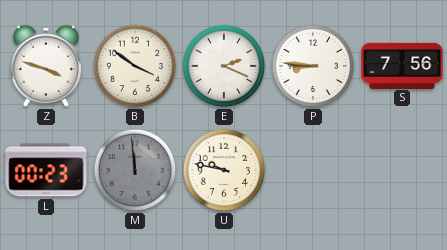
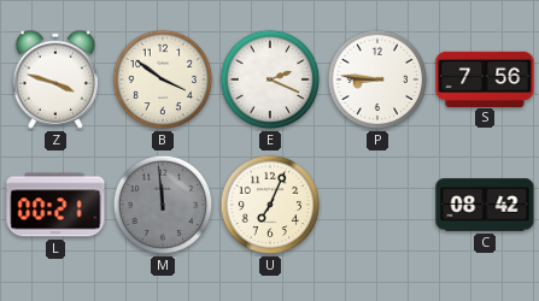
L: 00:23 -> 00:21 (55, 205)
U: 9:47 -> 7:04 (270, 205)
C: none -> 08:42 (485, 205)
